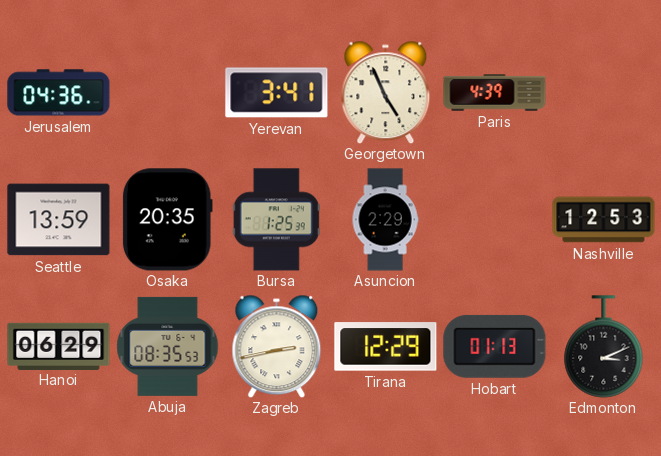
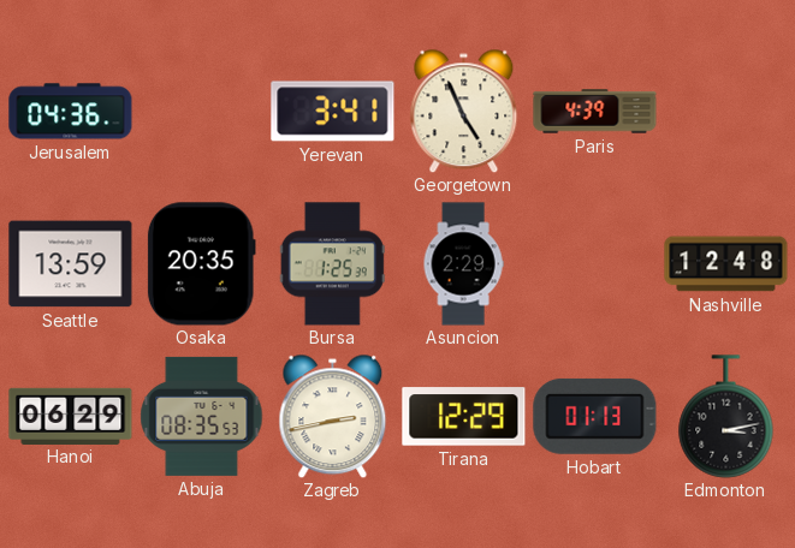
Nashville: 12:53 -> 12:48 (726, 264)
Edmonton: 3:11 -> 3:13 (726, 417)
